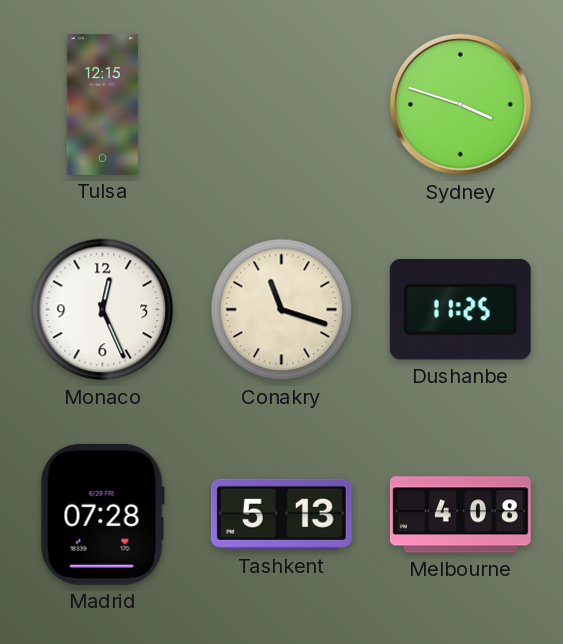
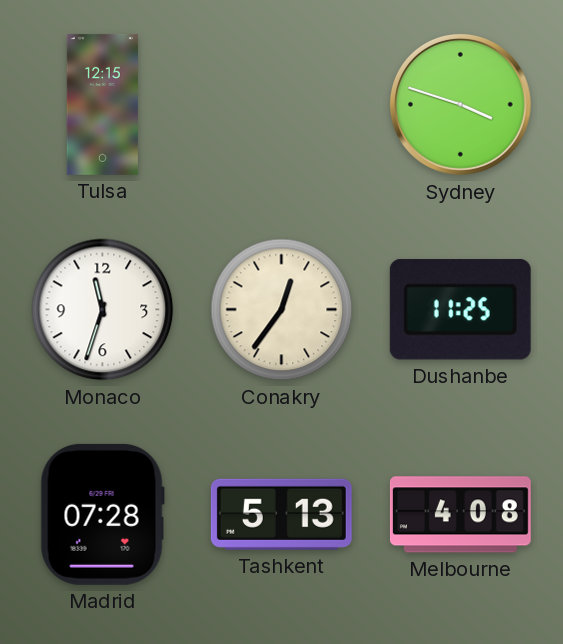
Monaco: 12:26 -> 11:33 (103, 310)
Conakry: 11:18 -> 12:36 (282, 310)
